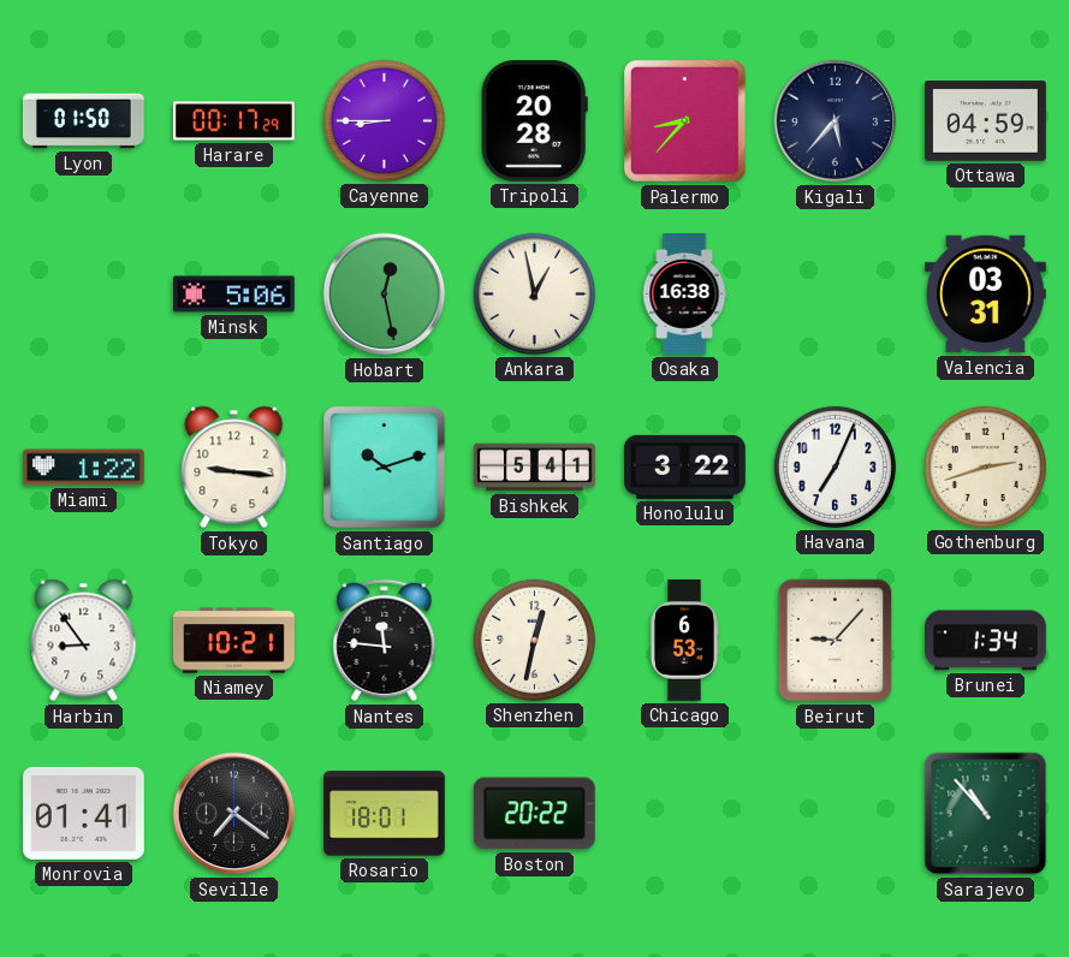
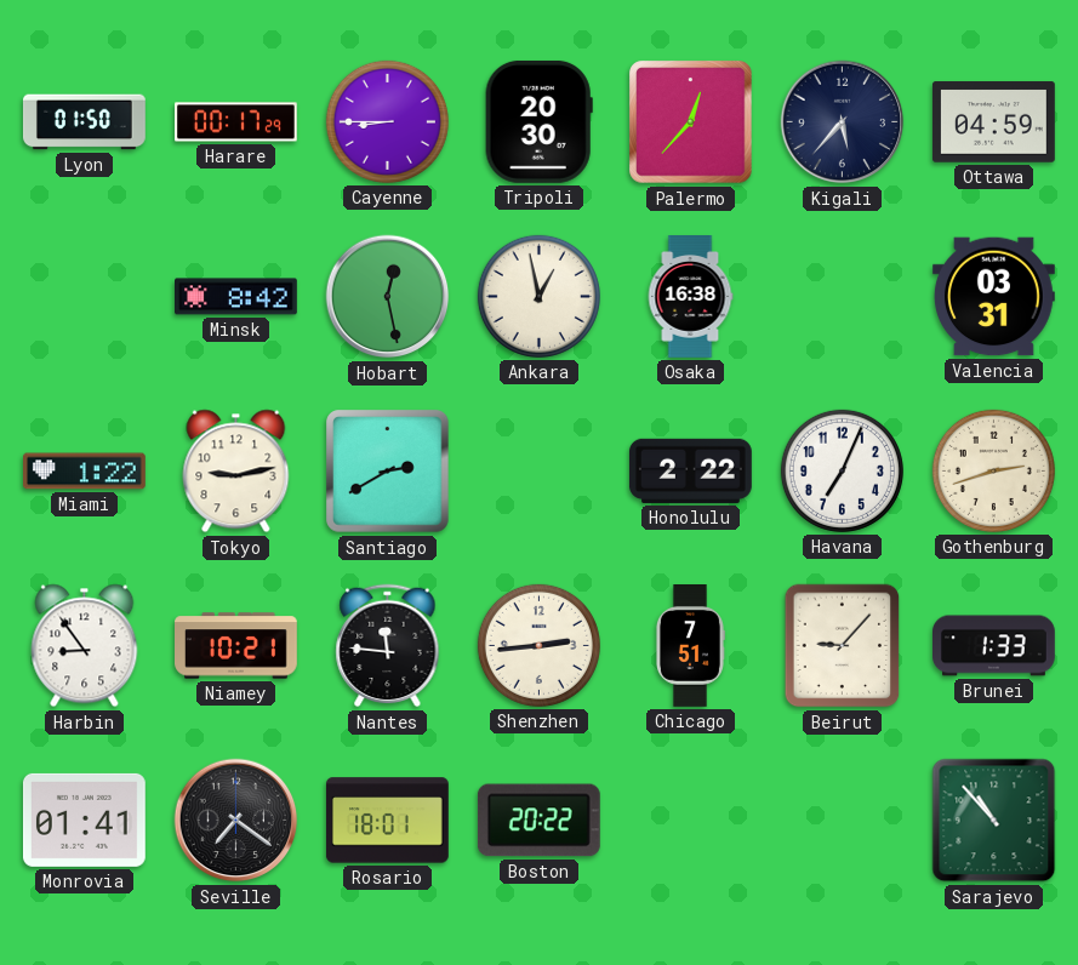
Tripoli: 20:28 -> 20:30 (538, 121)
Palermo: 8:37 -> 12:37 (691, 122)
Minsk: 5:06 -> 8:42 (236, 297)
Tokyo: 9:16 -> 9:13 (236, 472)
Santiago: 10:12 -> 2:40 (388, 472)
Bishkek: 5:41 -> none (535, 468)
Honolulu: 3:22 -> 2:22 (690, 470)
Shenzhen: 12:32 -> 2:44 (538, 645)
Chicago: 6:53 -> 7:51 (690, 646)
Brunei: 1:34 -> 1:33 (994, 646)
